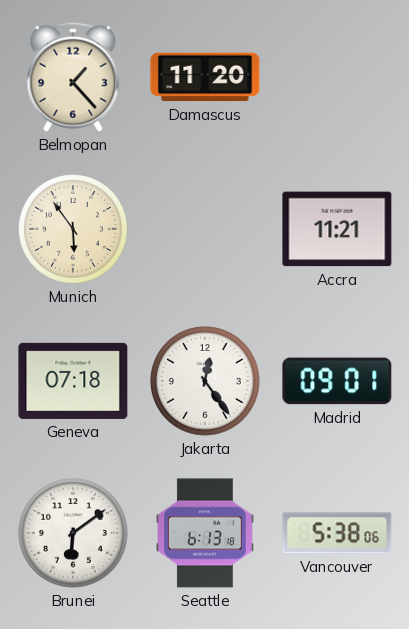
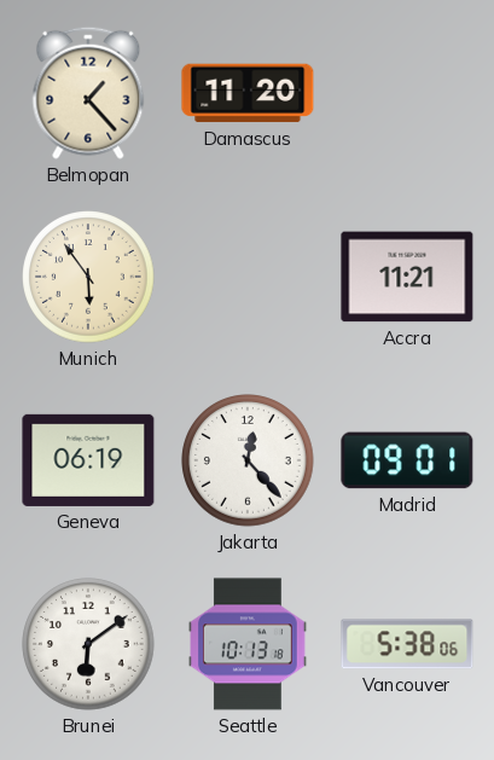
Geneva: 07:18 -> 06:19 (88, 460)
Jakarta: 12:24 -> 12:23 (248, 460)
Seattle: 6:13 -> 10:13 (249, 644)
